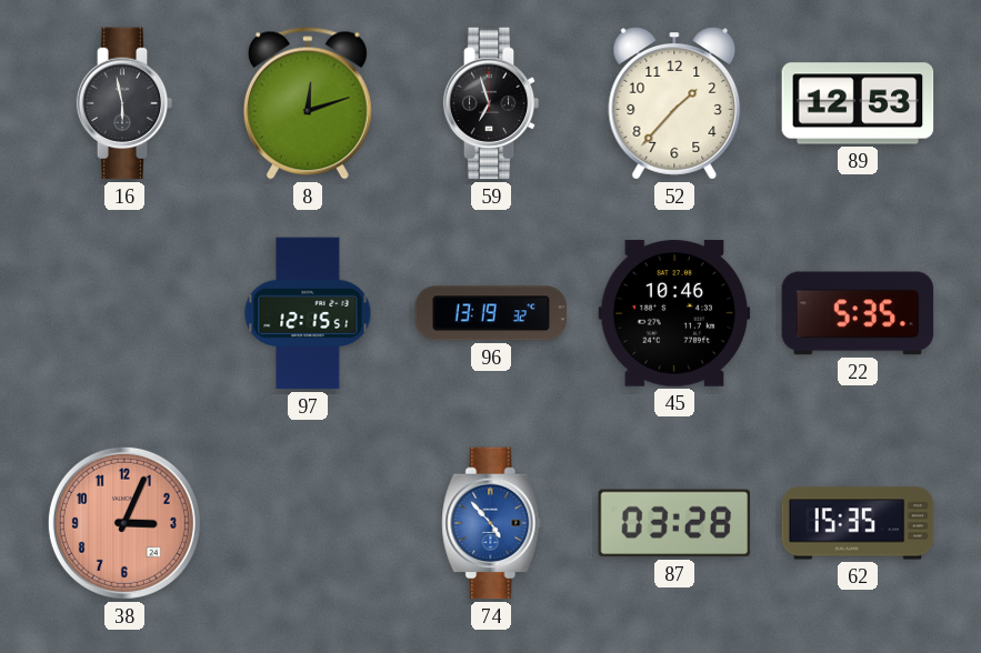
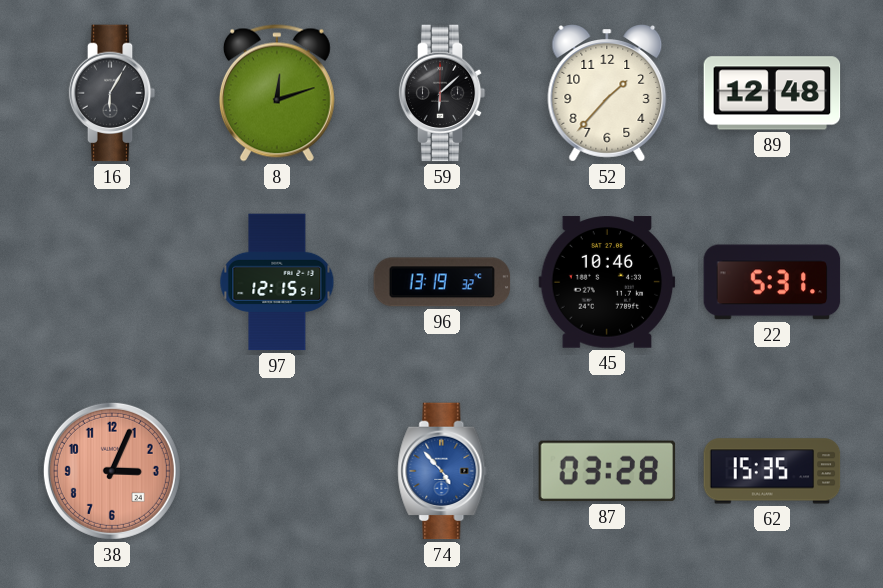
16: 5:58 -> 6:05 (112, 93)
59: 6:57 -> 6:08 (442, 93)
89: 12:53 -> 12:48 (772, 93)
22: 5:35 -> 5:31 (772, 282)
